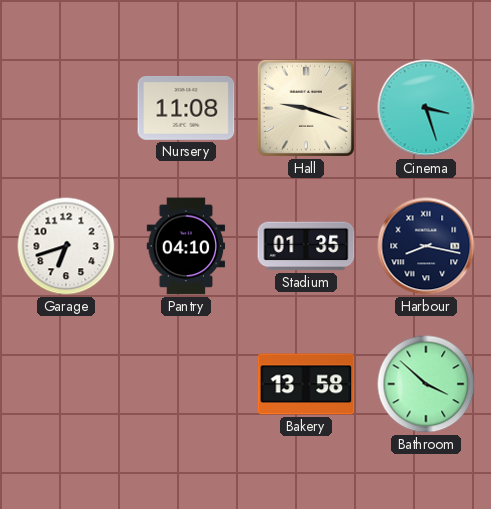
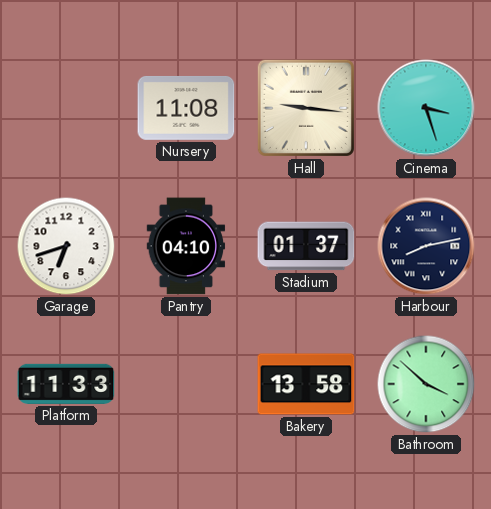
Hall: 9:18 -> 9:16 (306, 108)
Stadium: 01:35 -> 01:37 (306, 246)
Harbour: 8:17 -> 8:13 (426, 246)
Platform: none -> 11:33 (66, 384)
